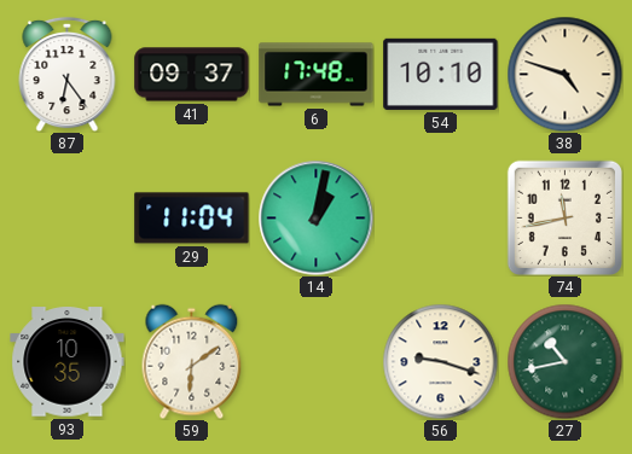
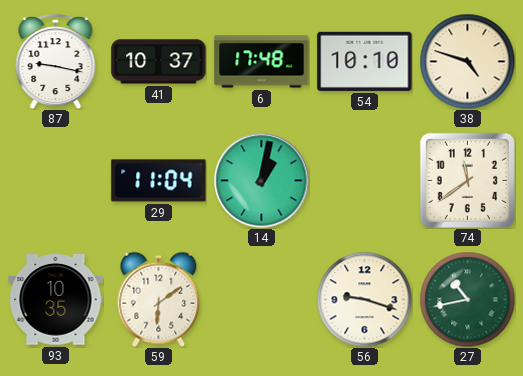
87: 6:24 -> 9:17 (56, 61)
41: 09:37 -> 10:37 (159, 62)
74: 11:43 -> 11:39 (467, 180)
